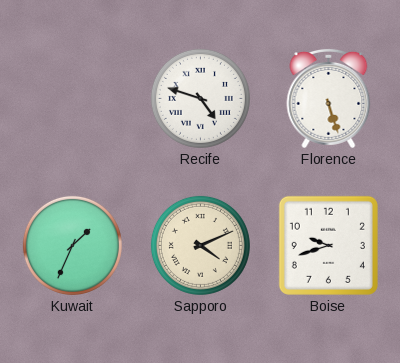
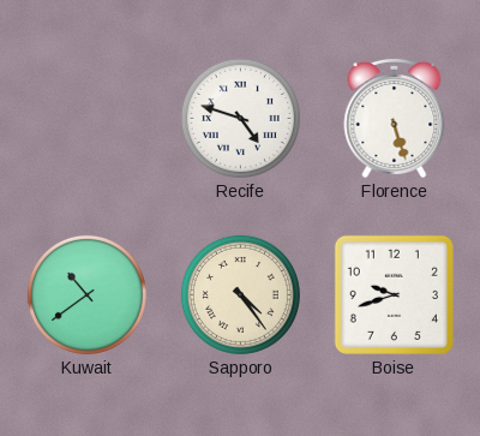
Kuwait: 1:34 -> 10:39 (86, 294)
Sapporo: 4:11 -> 4:24 (240, 294)
